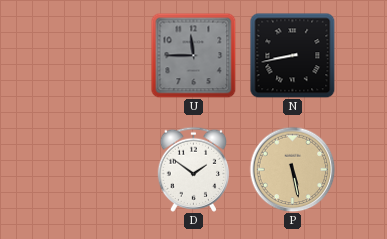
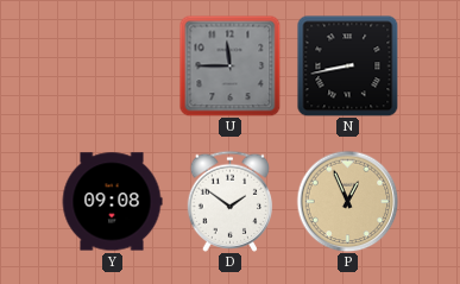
Y: none -> 09:08 (112, 202)
P: 5:28 -> 12:56 (347, 201)
